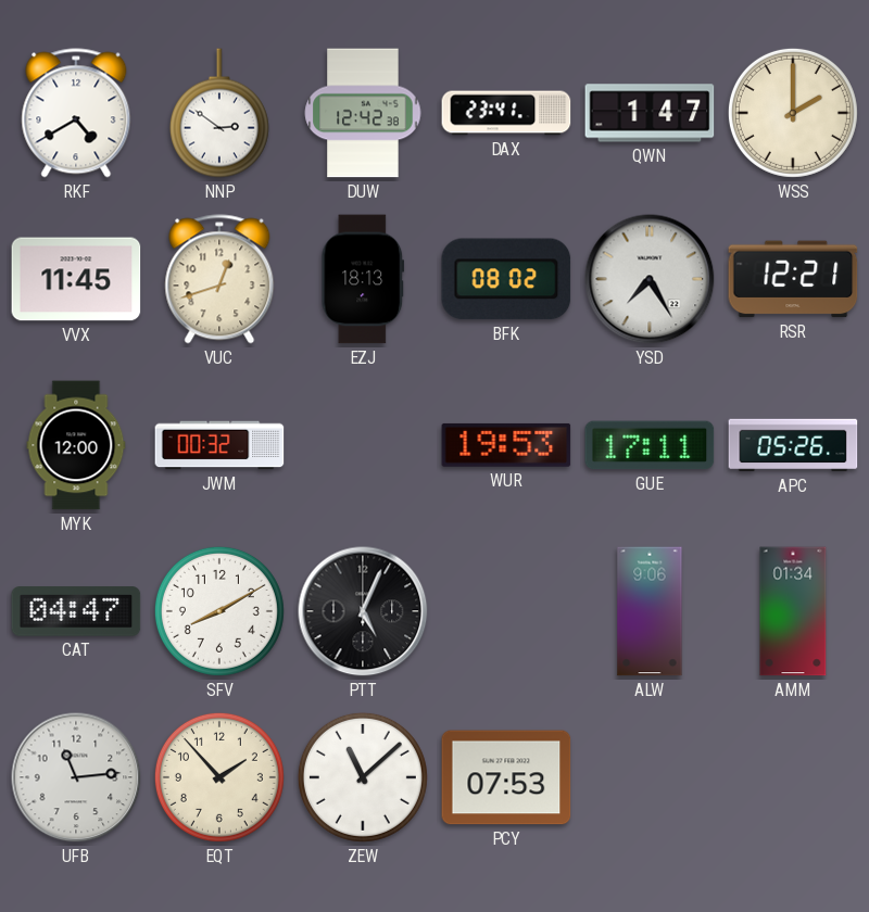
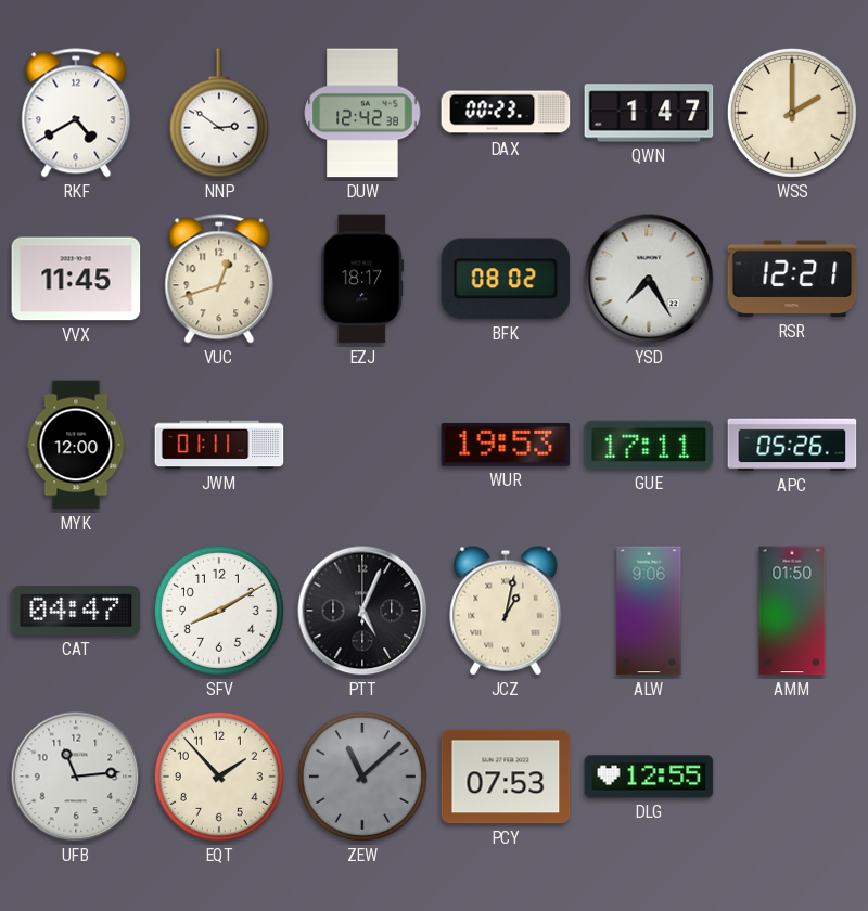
DAX: 23:41 -> 00:23 (506, 113)
EZJ: 18:13 -> 18:17 (362, 279)
JWM: 00:32 -> 01:11 (219, 445)
JCZ: none -> 1:02 (506, 611)
AMM: 01:34 -> 01:50 (792, 611)
ZEW dial: white -> grey (362, 777)
DLG: none -> 12:55 (649, 777)
